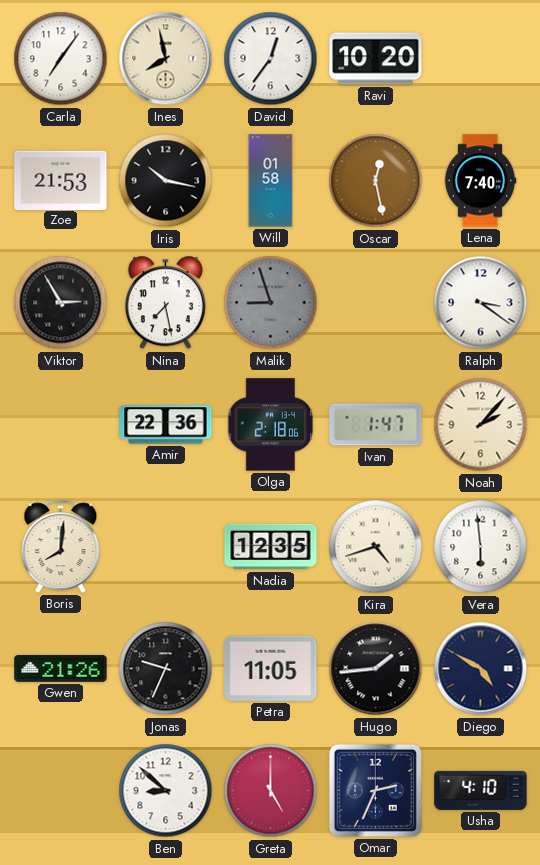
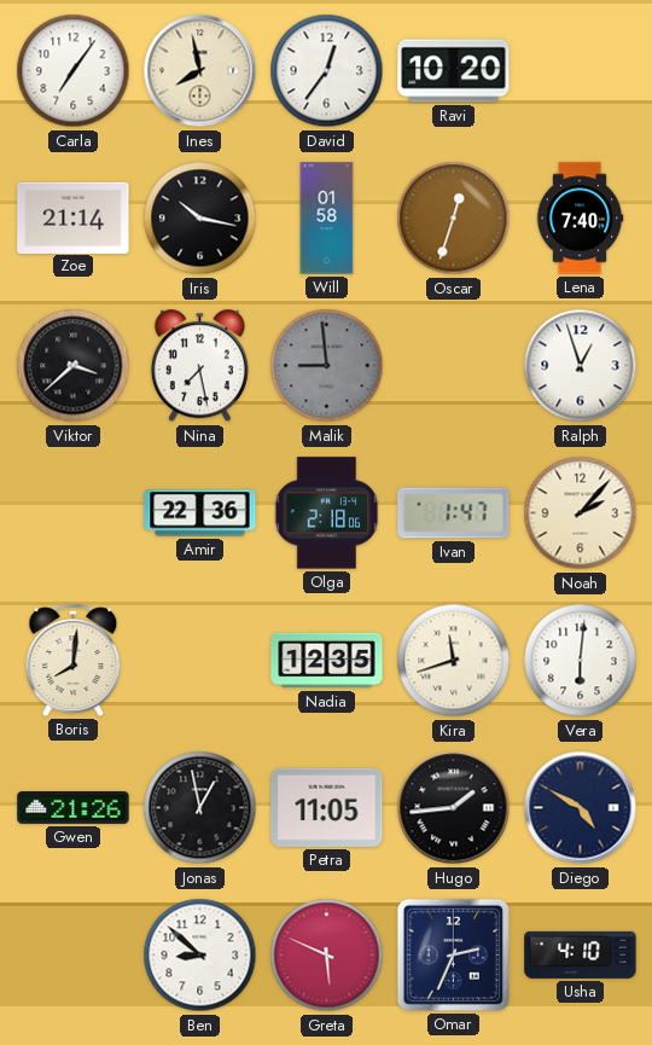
Zoe: 21:53 -> 21:14 (74, 217)
Oscar: 12:28 -> 12:33 (454, 219)
Viktor: 2:55 -> 3:38 (74, 366)
Malik: 8:57 -> 8:59 (327, 366)
Ralph: 3:21 -> 12:57 (581, 366)
Kira: 4:42 -> 11:42 (454, 661)
Vera: 5:59 -> 6:01 (581, 661)
Jonas: 9:34 -> 12:58 (200, 808)
Greta: 5:00 -> 5:49 (327, 956)
